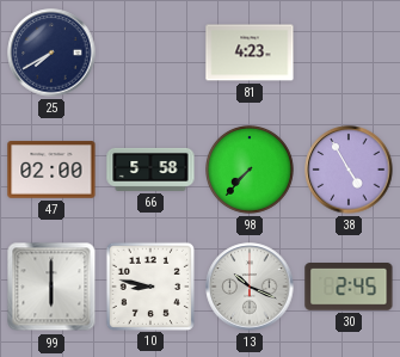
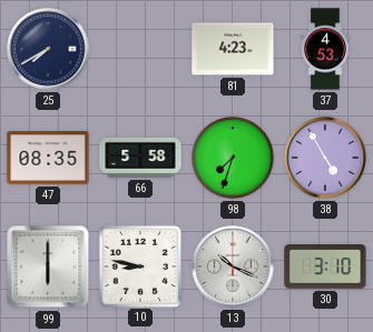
37: none -> 4:53 (326, 49)
47: 02:00 -> 08:35 (48, 158)
98: 7:37 -> 7:33 (234, 159)
30: 2:45 -> 3:10 (325, 268)
